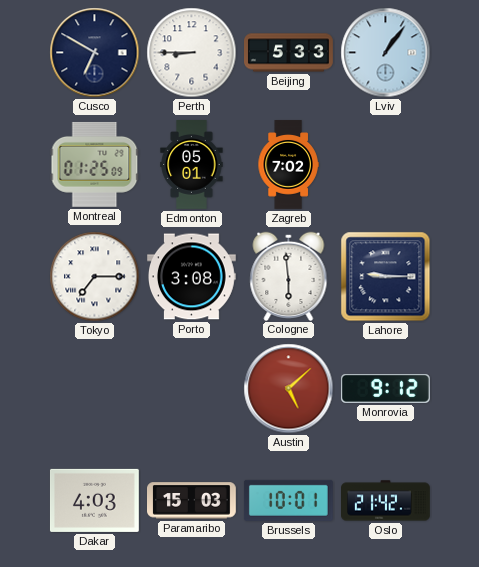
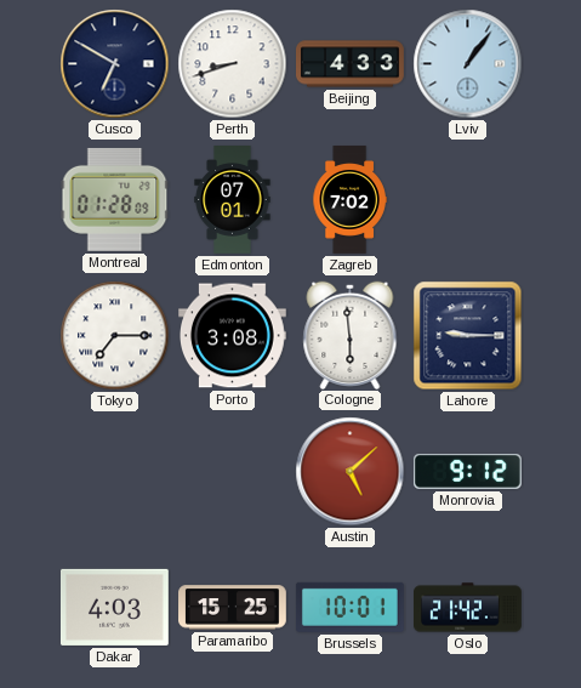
Perth: 8:45 -> 8:42 (233, 64)
Beijing: 5:33 -> 4:33 (351, 64)
Montreal: 01:25 -> 01:28 (115, 199)
Edmonton: 05:01 -> 07:01 (233, 200)
Paramaribo: 15:03 -> 15:25 (233, 608)
